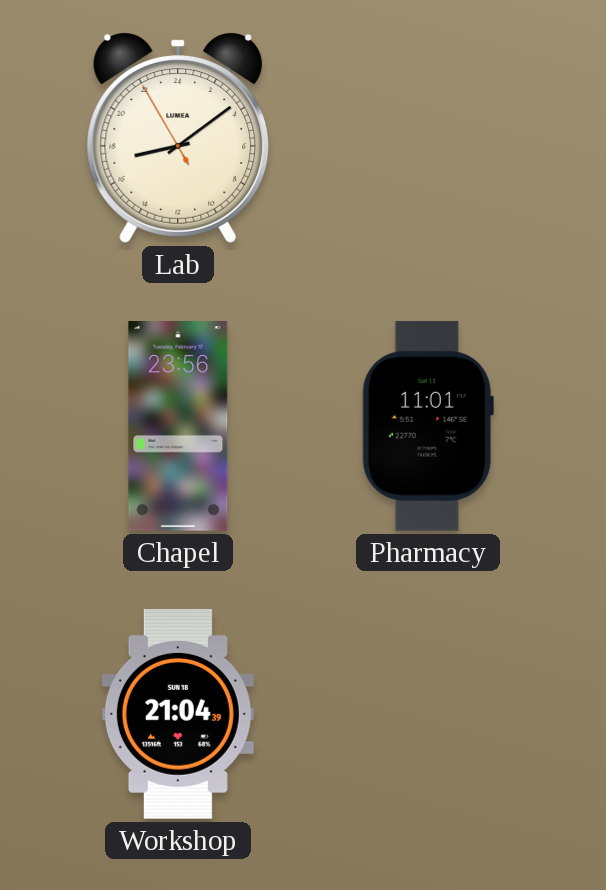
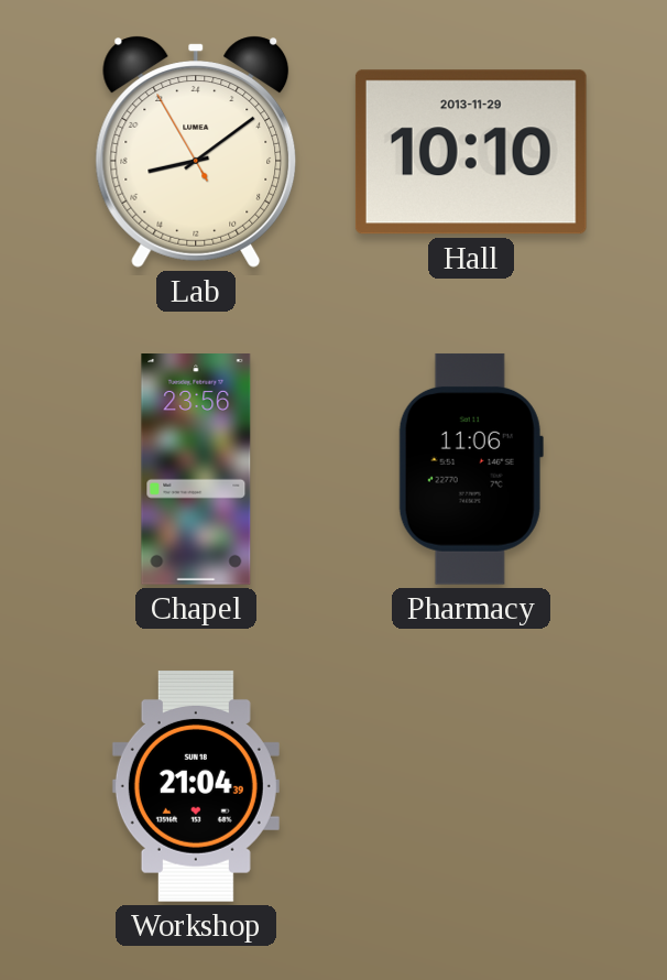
Hall: none -> 10:10 (471, 152)
Pharmacy: 11:01 -> 11:06 (471, 469)
